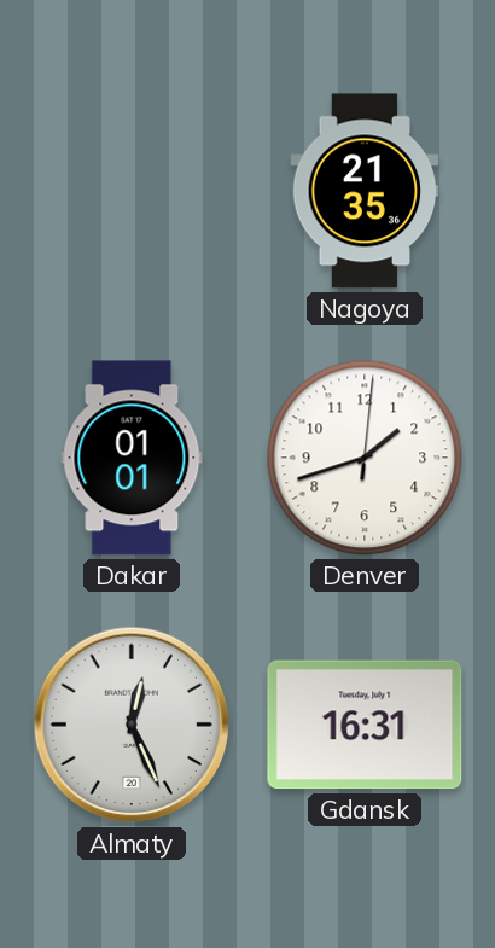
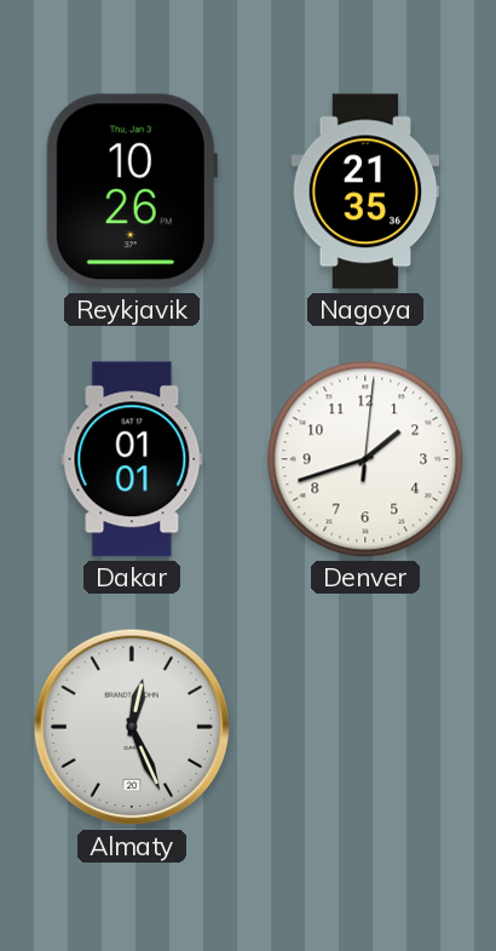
Reykjavik: none -> 10:26 (132, 191)
Gdansk: 16:31 -> none (365, 725)
